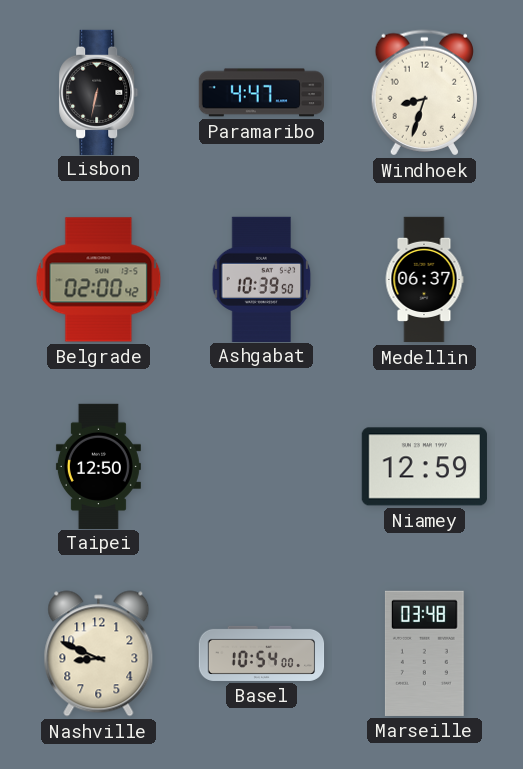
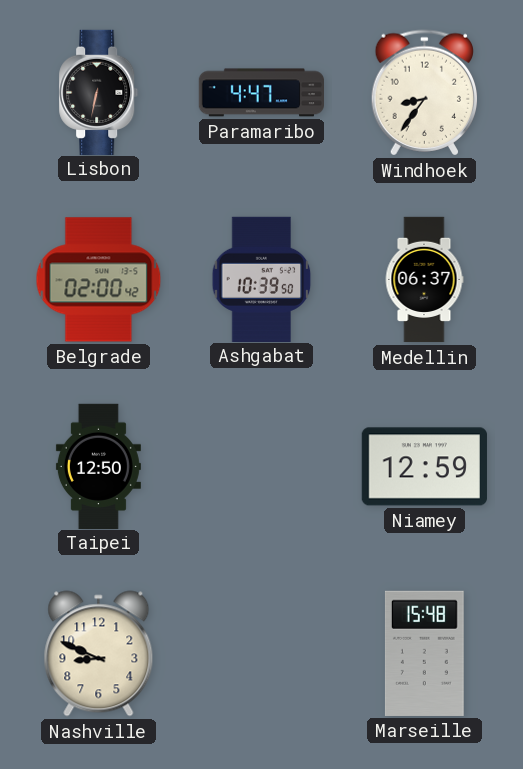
Windhoek: 8:33 -> 8:36 (424, 93)
Basel: 10:54 -> none (262, 653)
Marseille: 03:48 -> 15:48 (424, 653)
